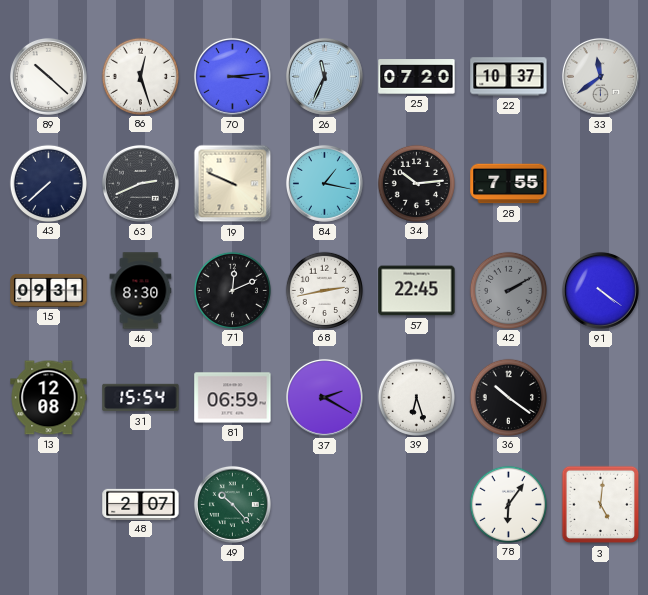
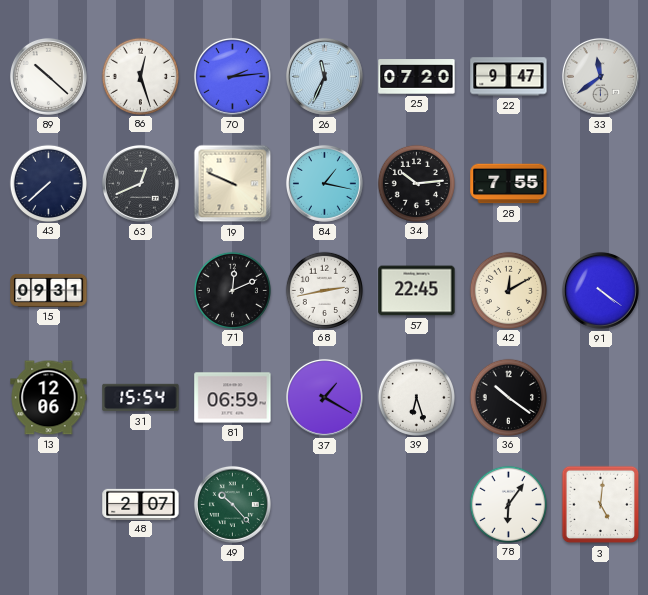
70: 3:14 -> 2:14 (232, 76)
22: 10:37 -> 9:47 (509, 77)
63: 2:41 -> 12:41 (140, 183)
46: 8:30 -> none (141, 291)
42: 2:10 -> 12:10 (508, 290)
42 dial: grey -> cream (508, 290)
13: 12:08 -> 12:06 (49, 398)
37: 2:20 -> 1:20 (324, 397)
